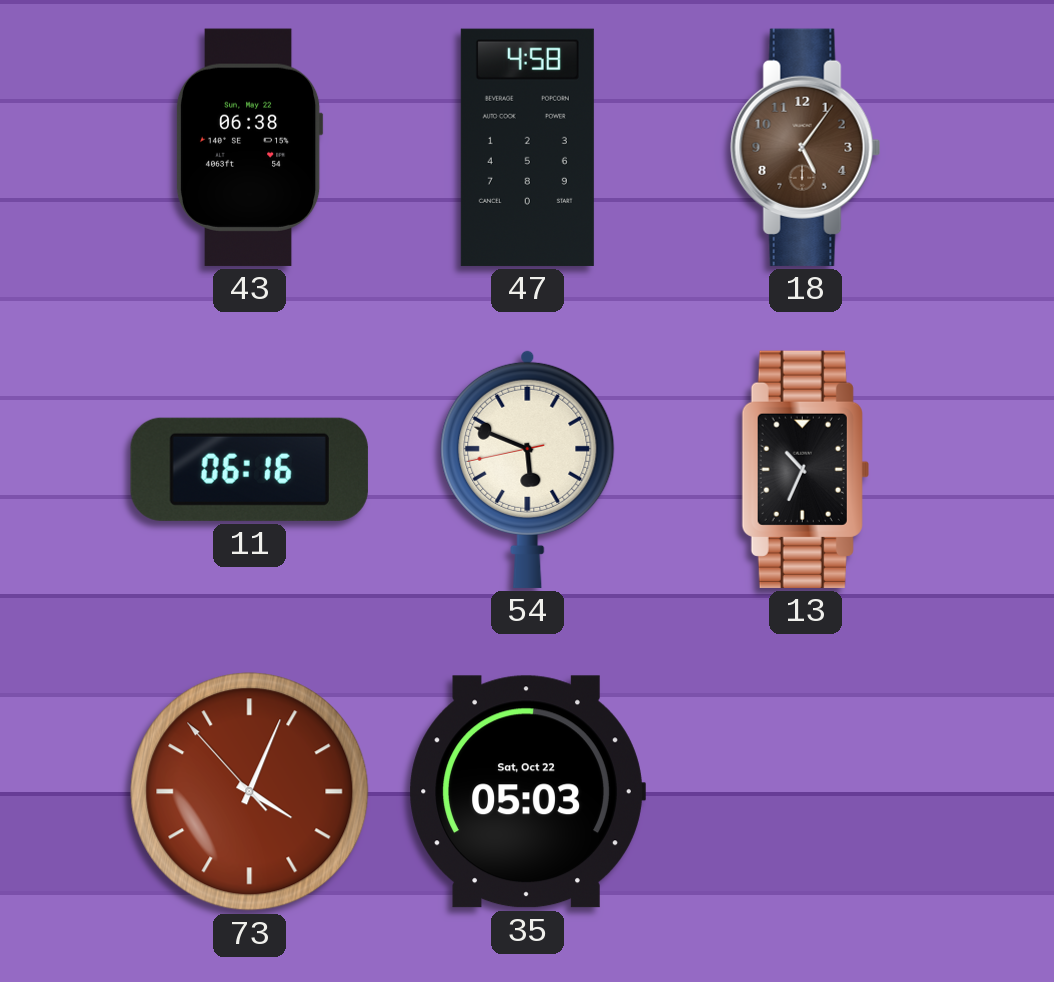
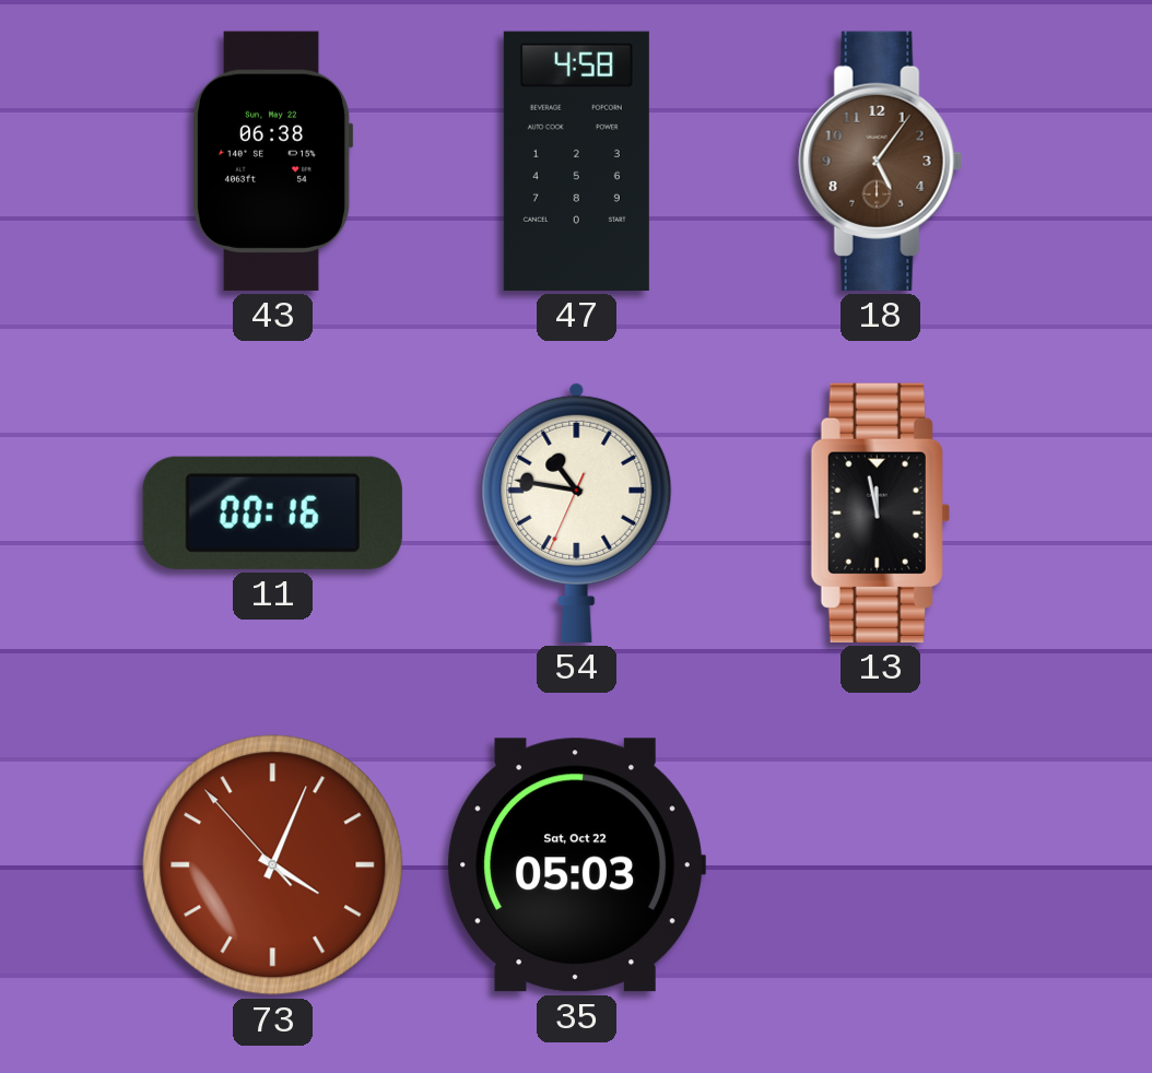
11: 06:16 -> 00:16 (272, 512)
54: 5:48 -> 10:46 (577, 512)
13: 10:34 -> 11:58 (880, 512)
